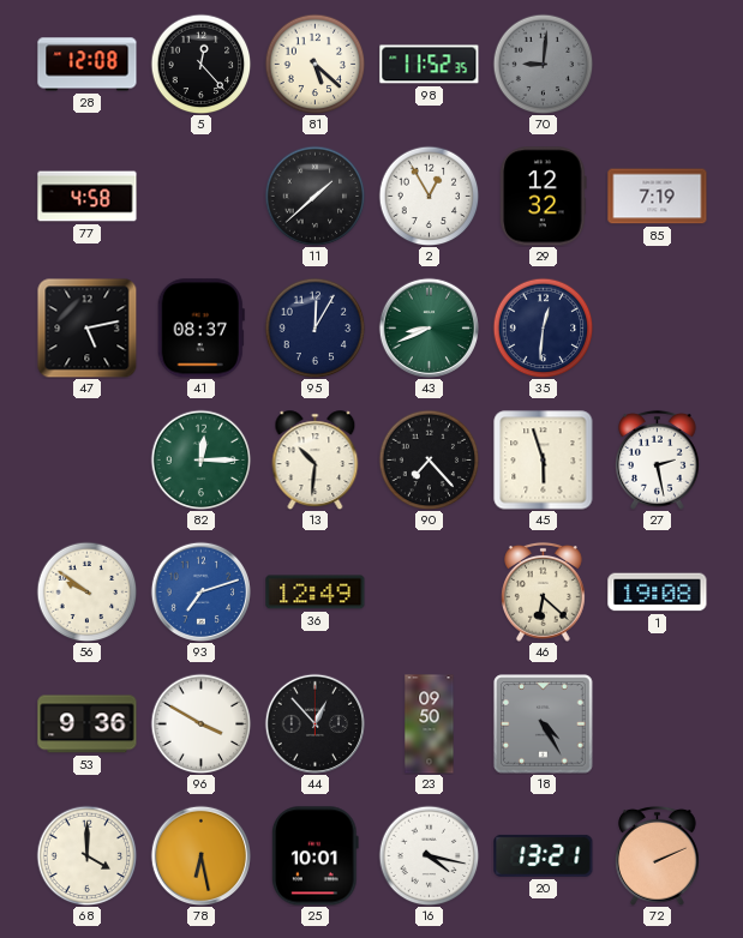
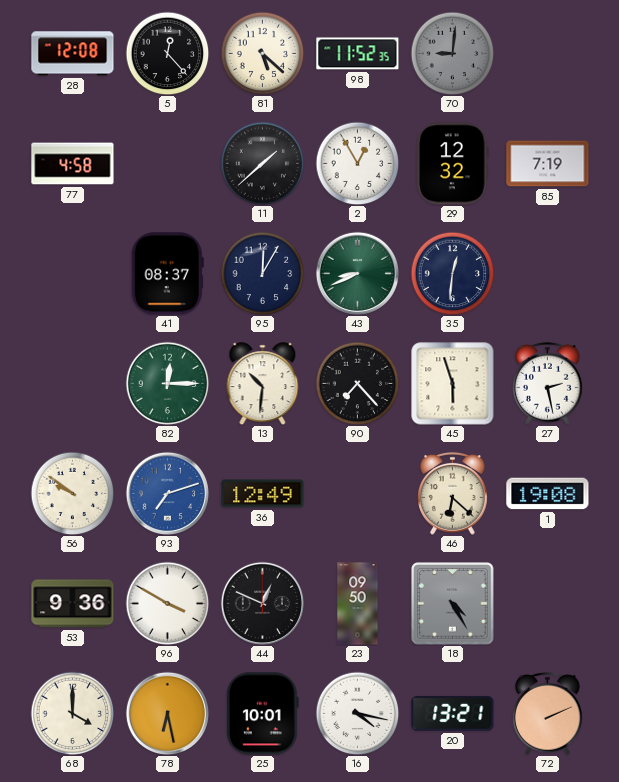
47: 5:13 -> none (86, 327)
44: 12:53 -> 12:49 (262, 603)
